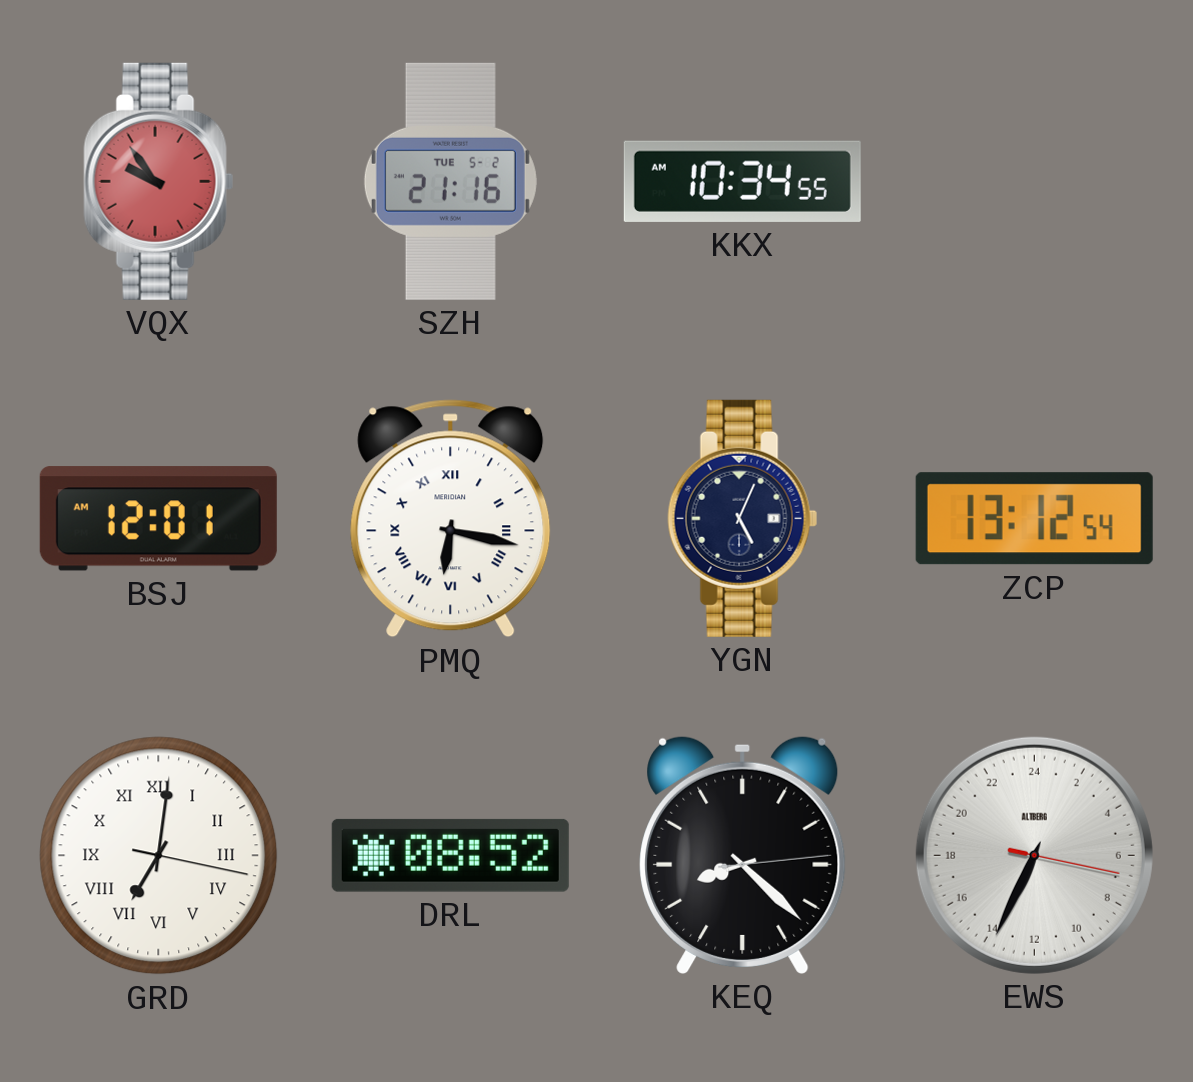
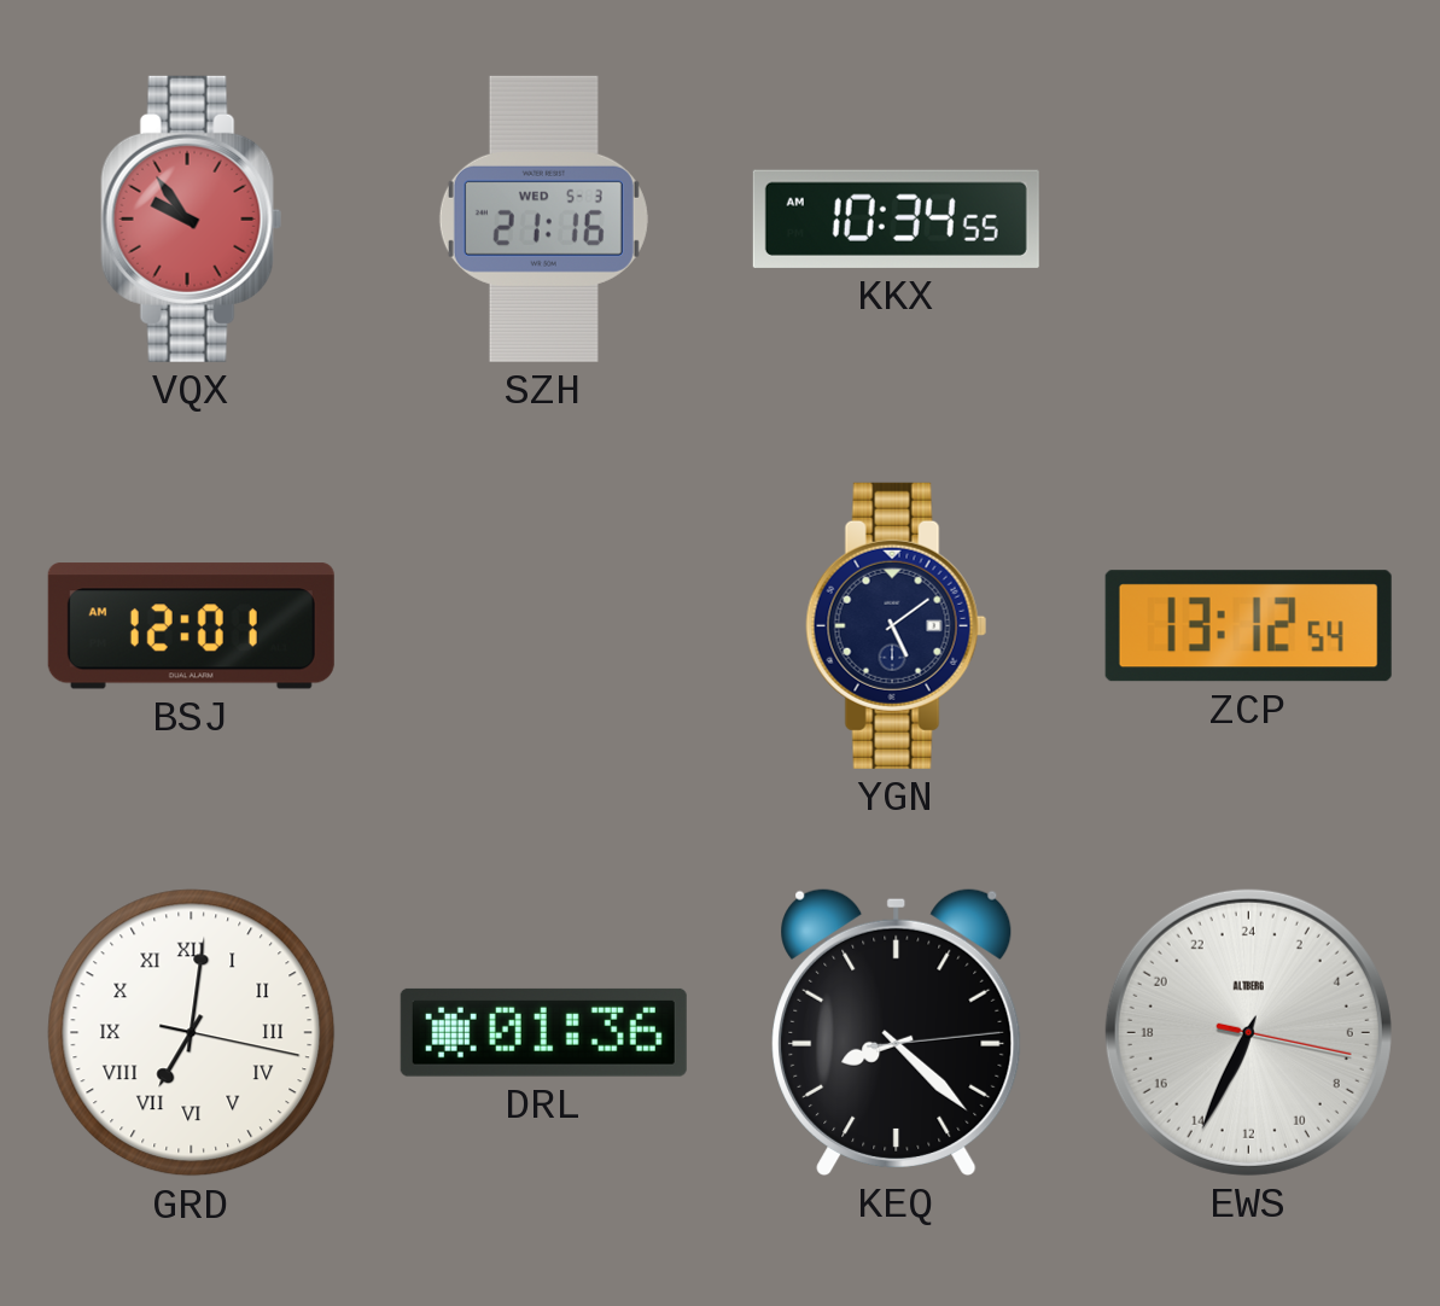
SZH date: TUE 5-2 -> WED 5-3 (543, 218)
PMQ: 6:17 -> none (451, 519)
YGN: 5:04 -> 5:09 (897, 625)
DRL: 08:52 -> 01:36 (543, 1032)
